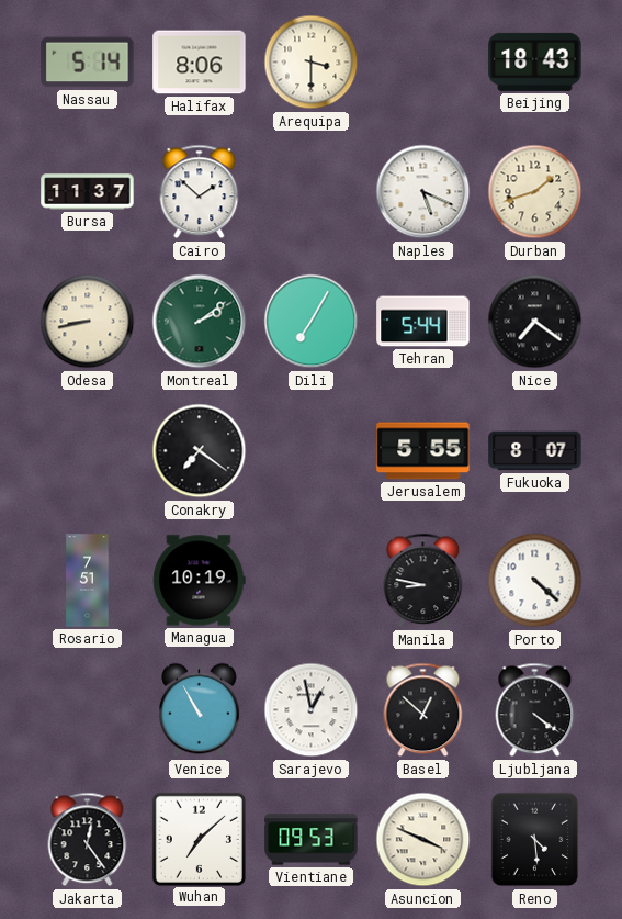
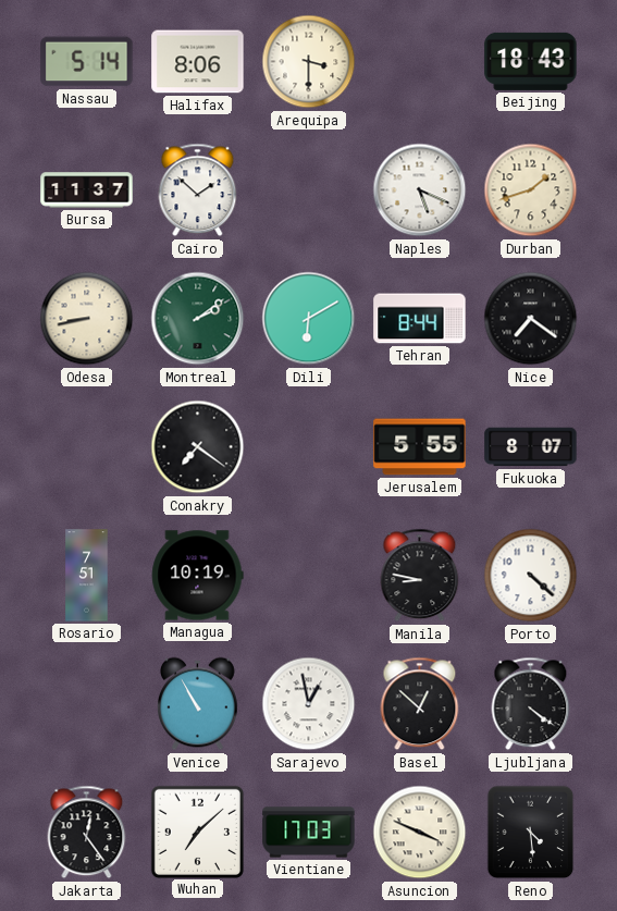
Dili: 7:05 -> 6:10 (309, 319)
Tehran: 5:44 -> 8:44 (420, 319)
Vientiane: 09:53 -> 17:03 (309, 833)
